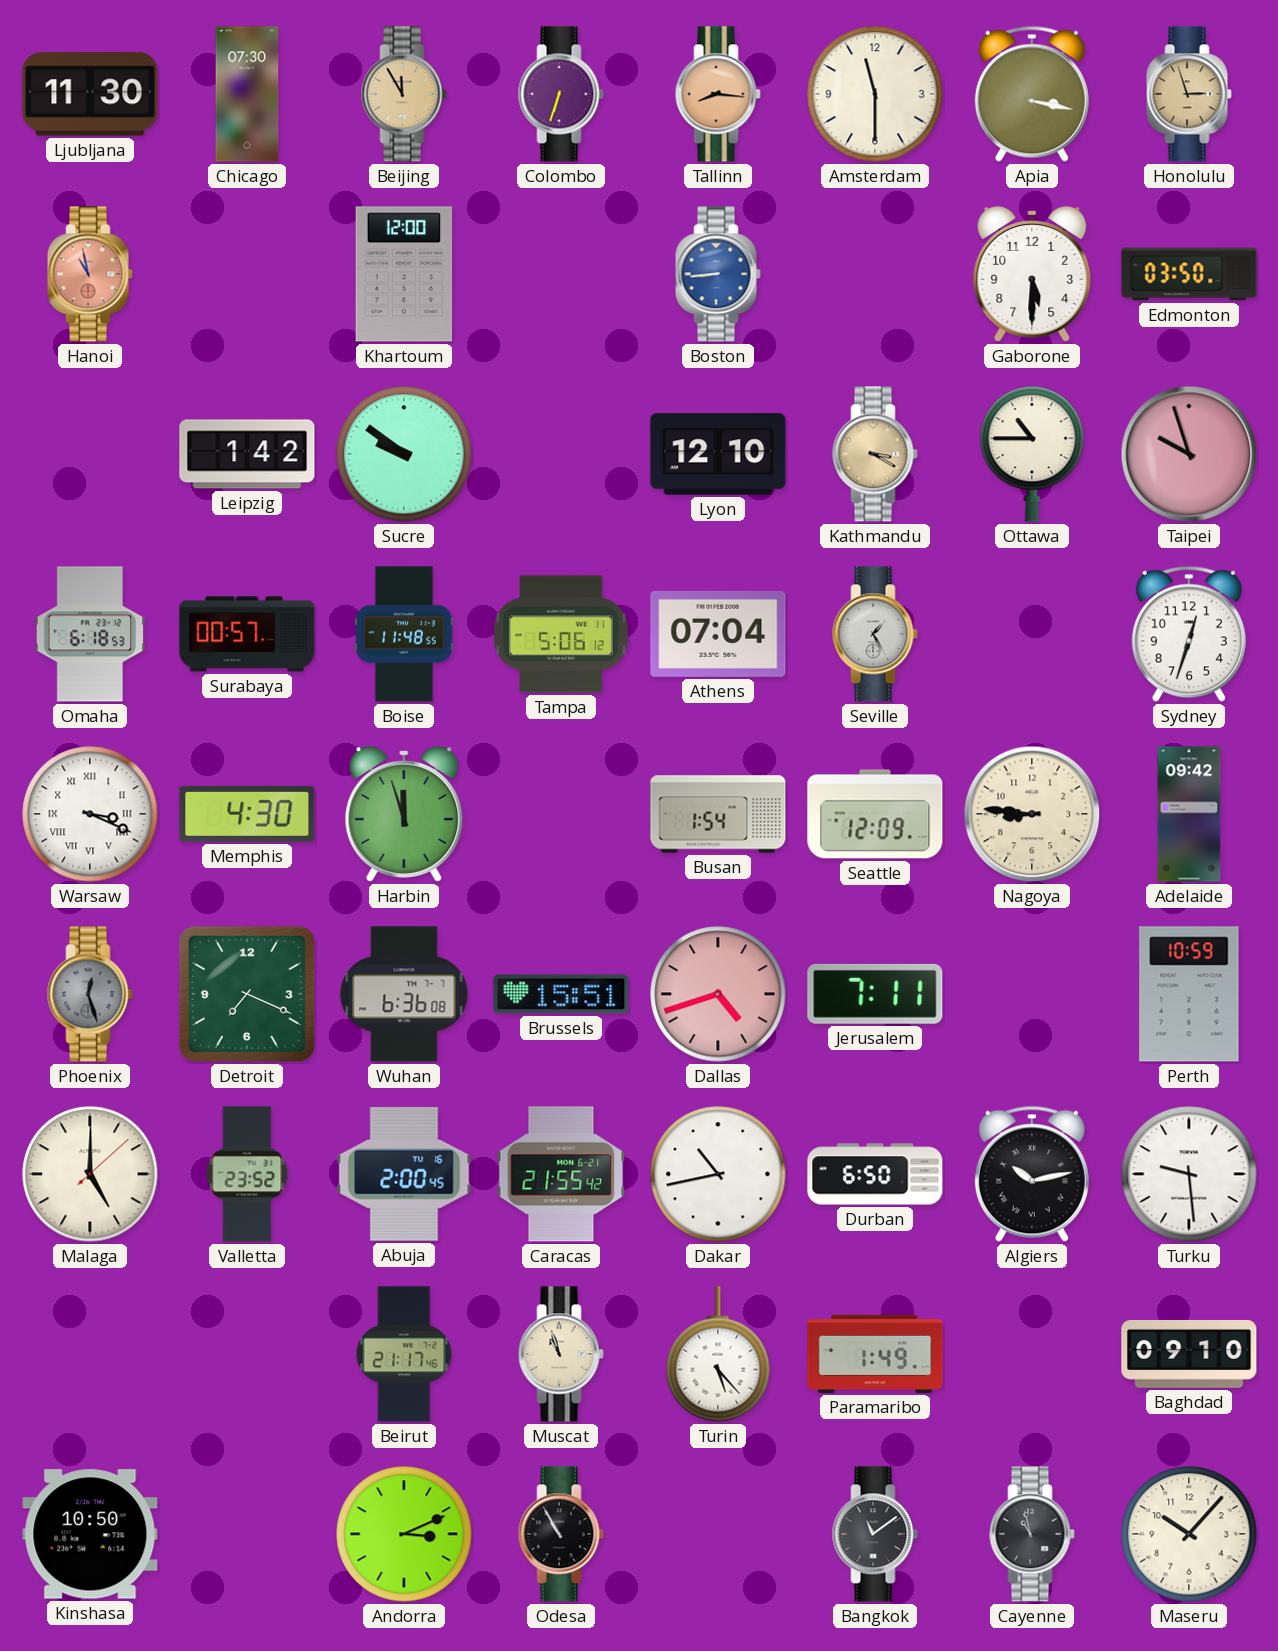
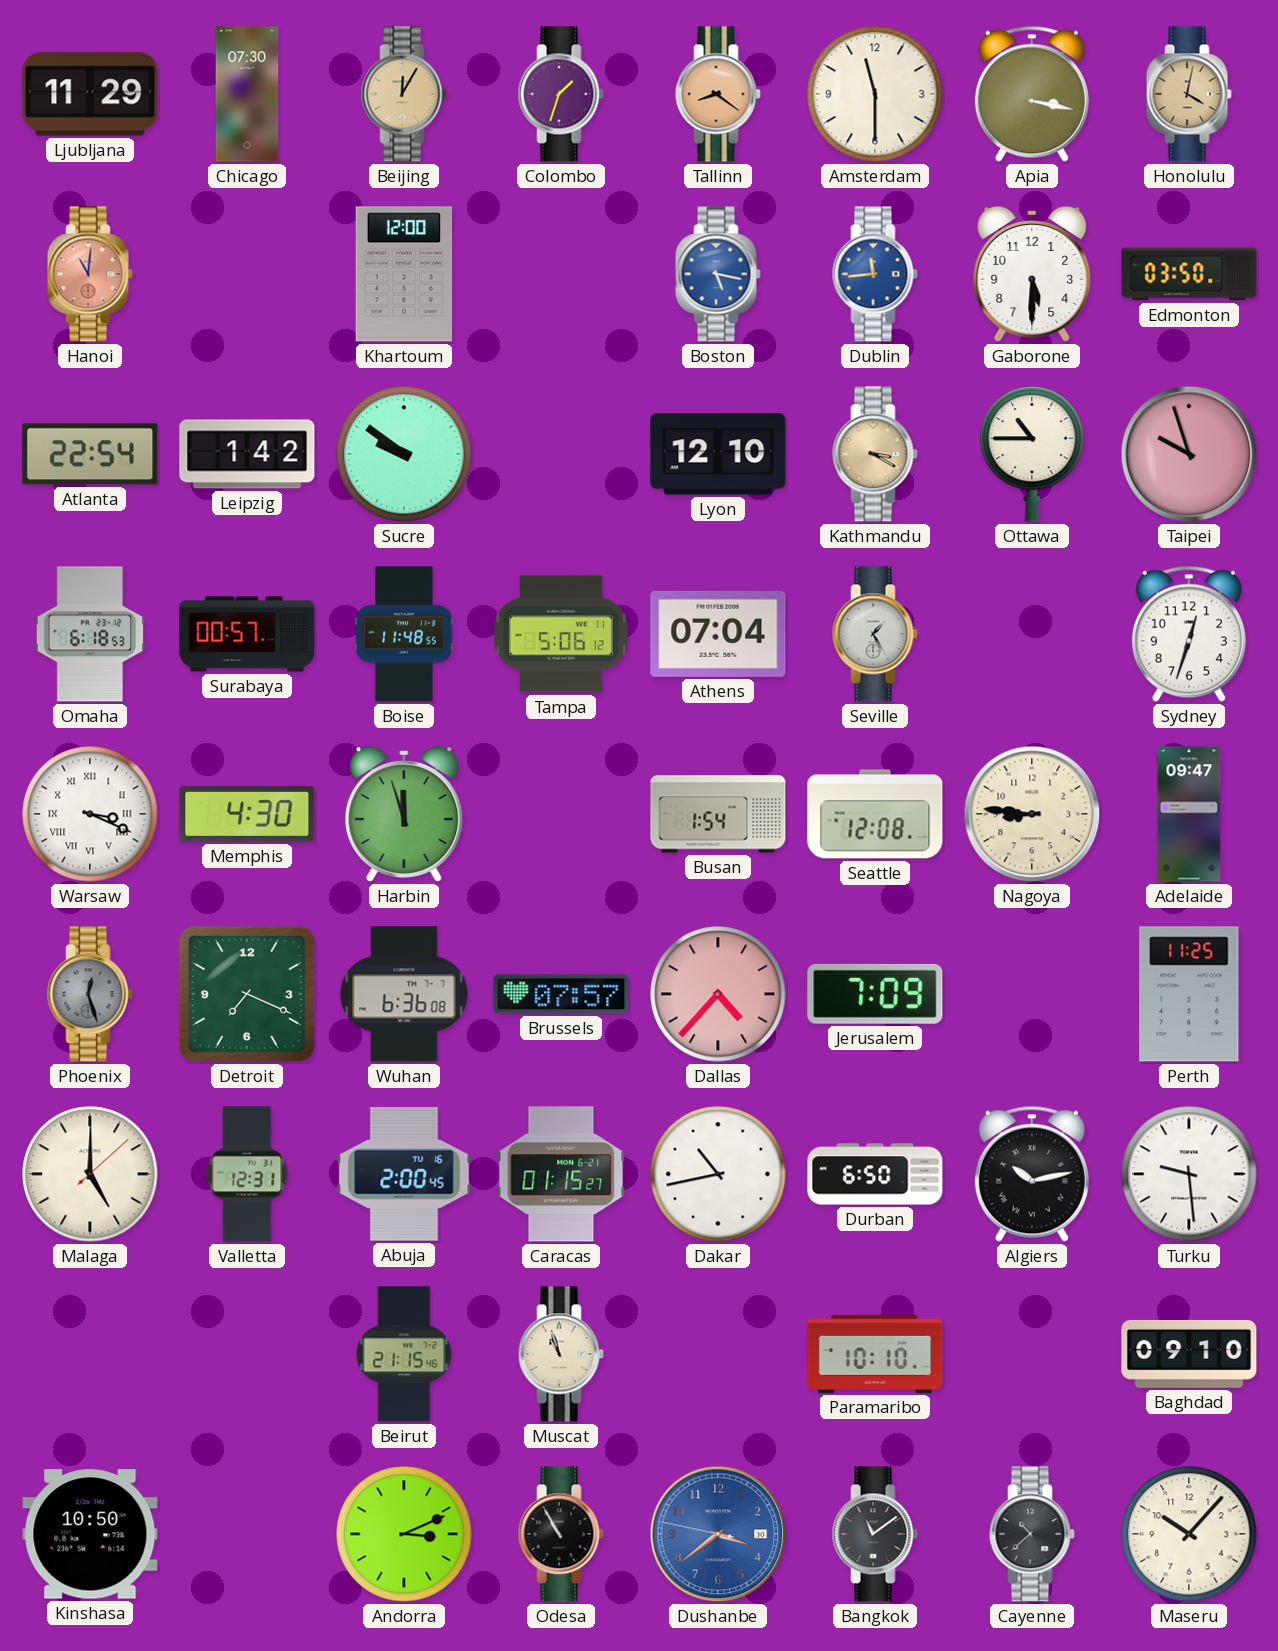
Ljubljana: 11:30 -> 11:29 (90, 94)
Beijing: 11:55 -> 12:05 (404, 94)
Colombo: 6:33 -> 1:33 (561, 94)
Tallinn: 8:16 -> 8:21 (718, 94)
Honolulu: 2:57 -> 4:02 (1189, 94)
Hanoi: 10:58 -> 11:01 (90, 274)
Boston: 8:44 -> 5:17 (718, 274)
Dublin: none -> 11:44 (875, 274)
Atlanta: none -> 22:54 (90, 454)
Seattle: 12:09 -> 12:08 (875, 814)
Adelaide: 09:42 -> 09:47 (1189, 814)
Brussels: 15:51 -> 07:57 (561, 994)
Dallas: 4:42 -> 4:37 (718, 994)
Jerusalem: 7:11 -> 7:09 (875, 994)
Perth: 10:59 -> 11:25 (1189, 994)
Valletta: 23:52 -> 12:31 (247, 1174)
Caracas: 21:55 -> 01:15 (561, 1174)
Beirut: 21:17 -> 21:15 (404, 1354)
Turin: 5:23 -> none (718, 1354)
Paramaribo: 1:49 -> 10:10 (875, 1354)
Dushanbe: none -> 3:38 (718, 1534)
Cayenne: 10:58 -> 10:38 (1032, 1534)
